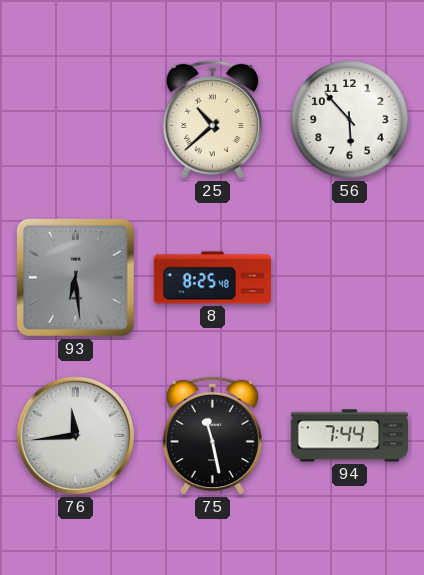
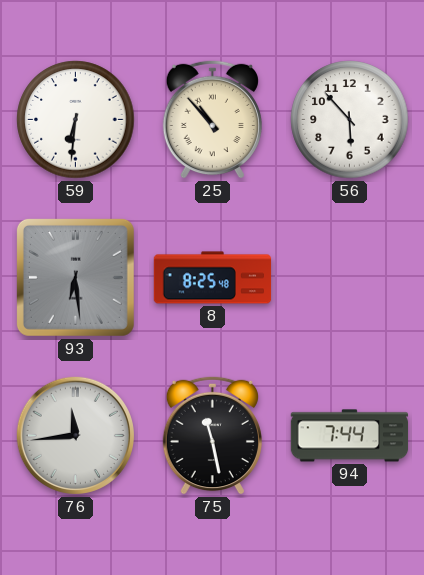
59: none -> 6:31 (76, 120)
25: 10:38 -> 10:53 (212, 119)
